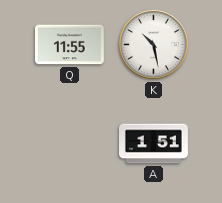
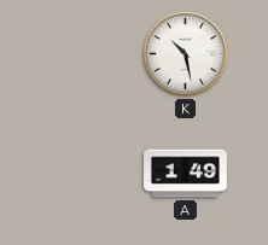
Q: 11:55 -> none (70, 45)
A: 1:51 -> 1:49 (186, 174)
